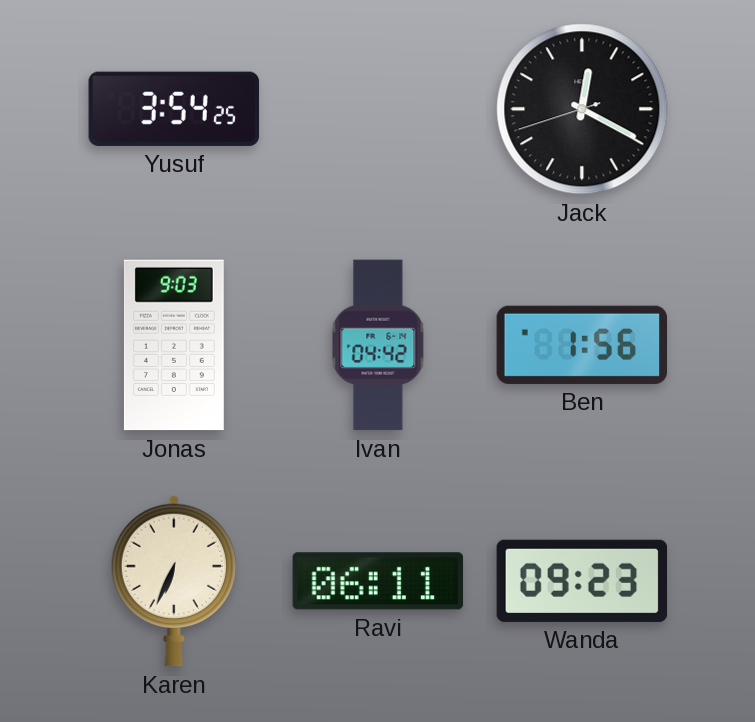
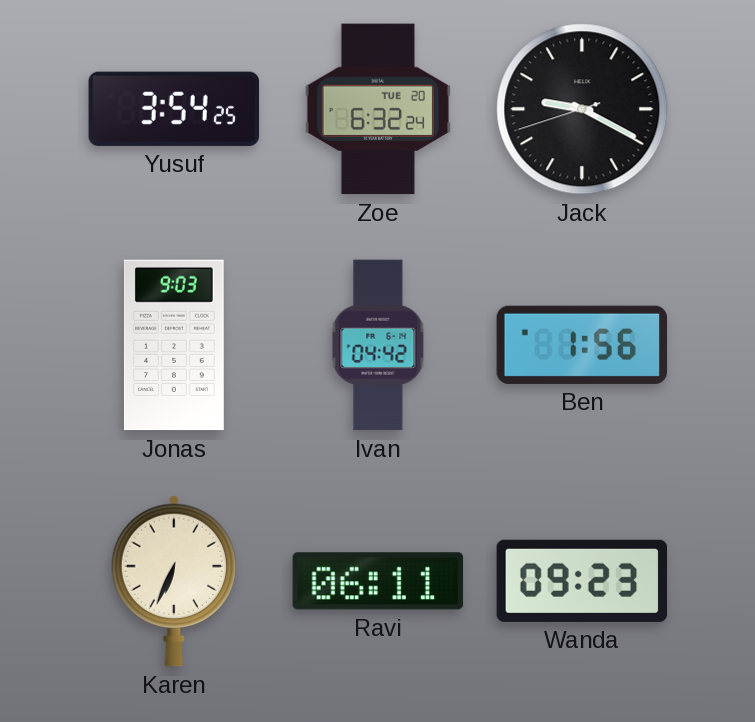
Zoe: none -> 6:32 (378, 109)
Jack: 12:19 -> 9:19 (582, 109)
